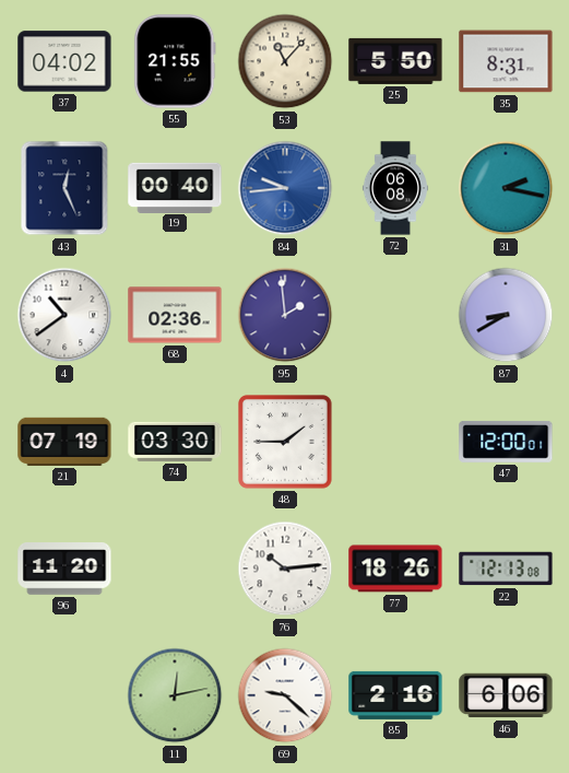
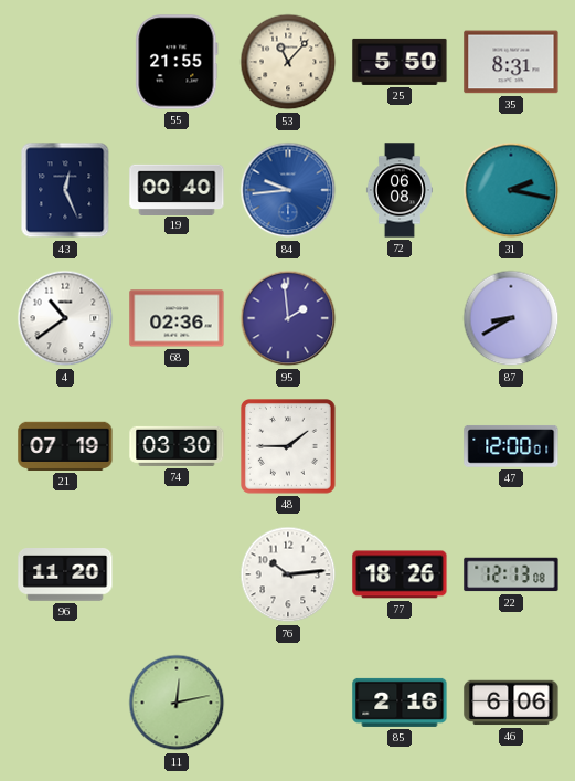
37: 04:02 -> none (64, 61)
69: 9:22 -> none (285, 695)
